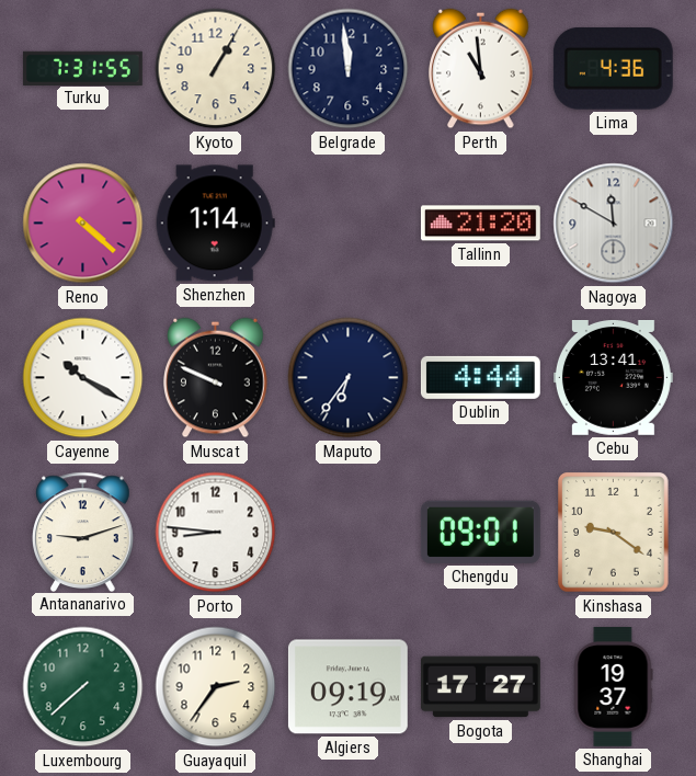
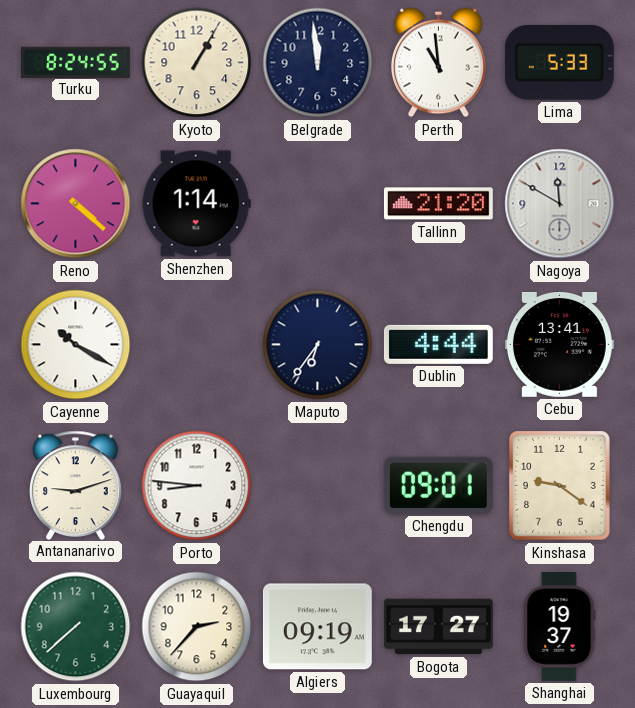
Turku: 7:31 -> 8:24 (75, 62)
Lima: 4:36 -> 5:33 (559, 63)
Muscat: 9:49 -> none (216, 378)
Guayaquil: 2:36 -> 2:37 (197, 627)
